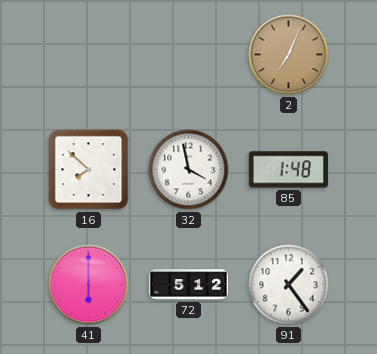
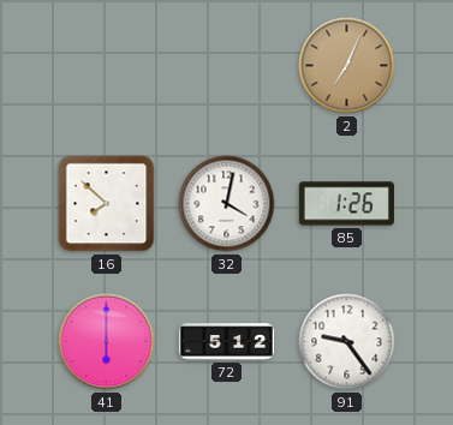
32: 3:58 -> 4:02 (227, 204)
85: 1:48 -> 1:26 (346, 204)
91: 1:24 -> 9:24 (347, 342)
